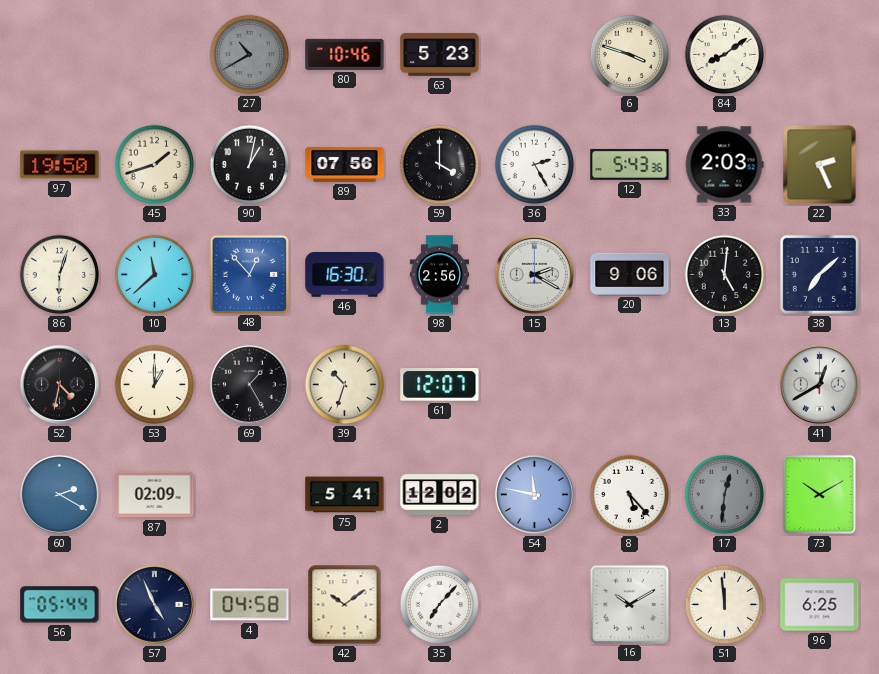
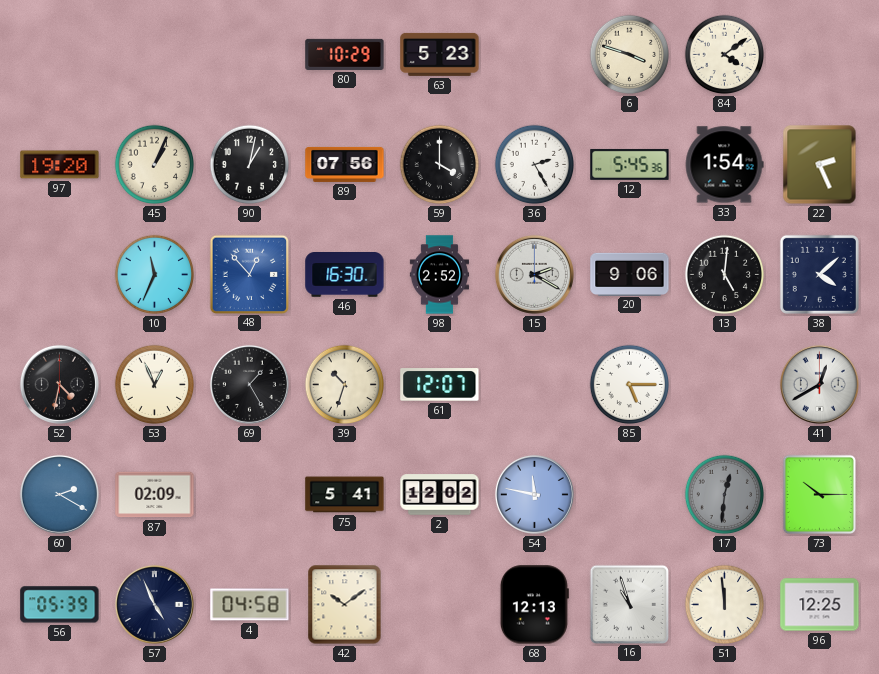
27: 10:40 -> none (250, 55)
80: 10:46 -> 10:29 (345, 54)
84: 8:09 -> 4:09 (725, 55)
97: 19:50 -> 19:20 (60, 165)
45: 1:42 -> 1:04 (155, 165)
12: 5:43 -> 5:45 (630, 164)
33: 2:03 -> 1:54 (724, 165)
86: 6:03 -> none (60, 275)
10: 11:38 -> 11:34 (155, 275)
98: 2:56 -> 2:52 (440, 275)
38: 7:08 -> 4:08 (819, 274)
53: 1:00 -> 12:56 (155, 385)
85: none -> 5:15 (630, 385)
8: 5:23 -> none (630, 495)
73: 10:10 -> 10:15 (820, 495)
56: 05:44 -> 05:39 (60, 605)
35: 7:07 -> none (440, 605)
68: none -> 12:13 (534, 605)
16: 10:10 -> 10:57 (629, 604)
96: 6:25 -> 12:25 (820, 605)
